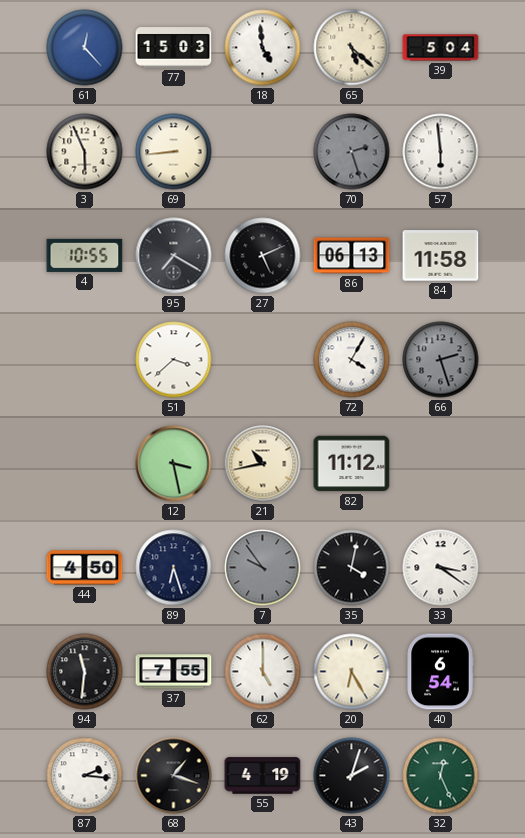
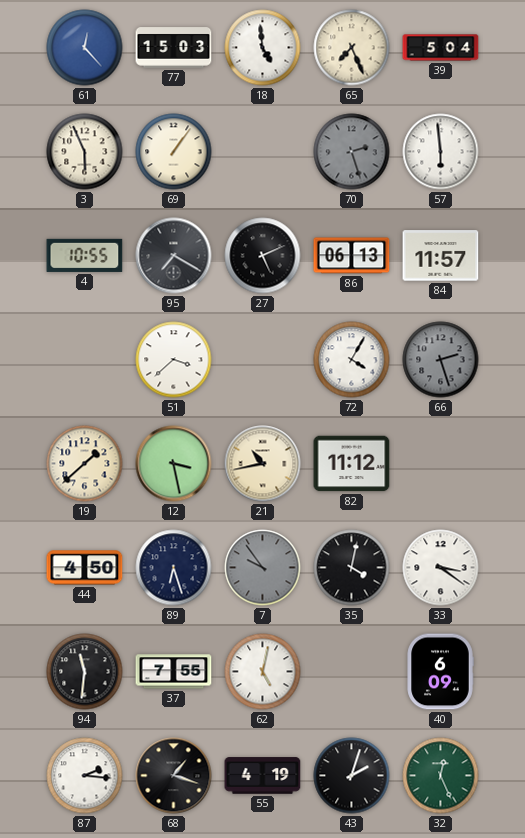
65: 5:22 -> 7:26 (352, 48)
69: 8:44 -> 1:06 (174, 152)
84: 11:58 -> 11:57 (441, 256)
19: none -> 1:38 (85, 464)
62: 5:00 -> 5:02 (263, 672)
20: 6:25 -> none (352, 672)
40: 6:54 -> 6:09 (440, 672)
